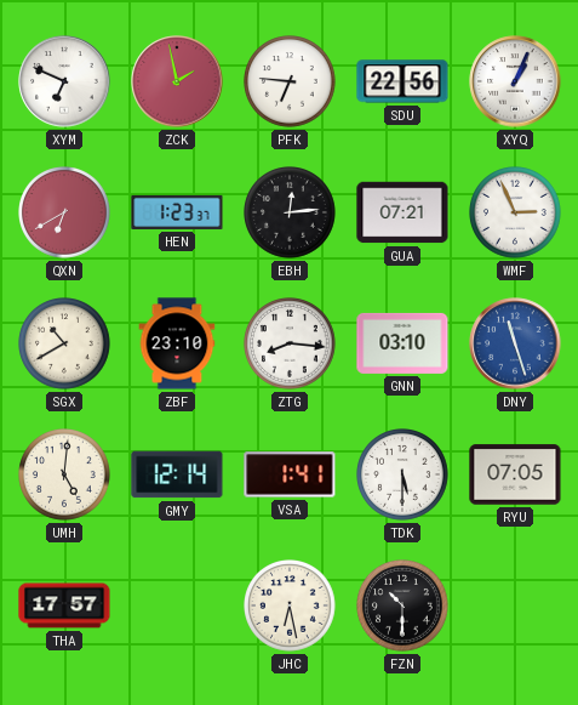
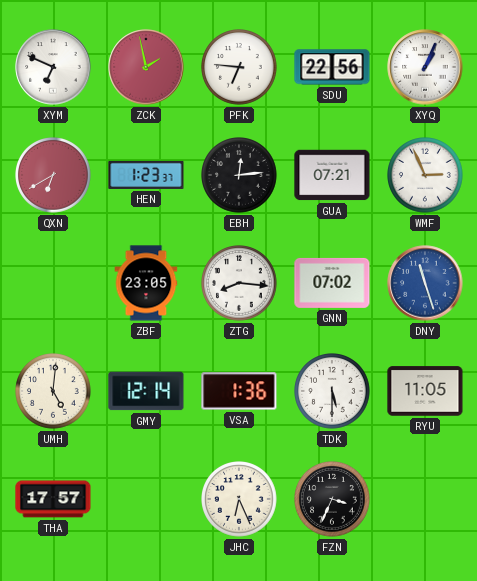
SGX: 10:40 -> none (65, 345)
ZBF: 23:10 -> 23:05 (146, 283)
GNN: 03:10 -> 07:02 (332, 283)
VSA: 1:41 -> 1:36 (239, 391)
RYU: 07:05 -> 11:05 (425, 391)
JHC: 6:28 -> 6:26 (240, 500)
FZN: 10:30 -> 3:34 (333, 500)
